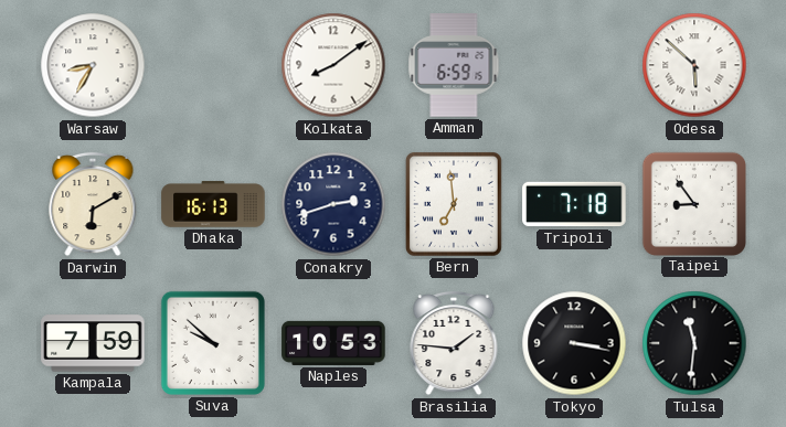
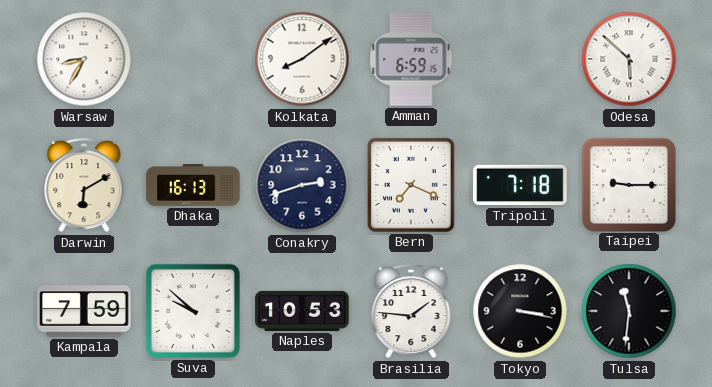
Bern: 6:59 -> 7:19 (411, 185)
Taipei: 8:54 -> 9:15 (628, 184)
